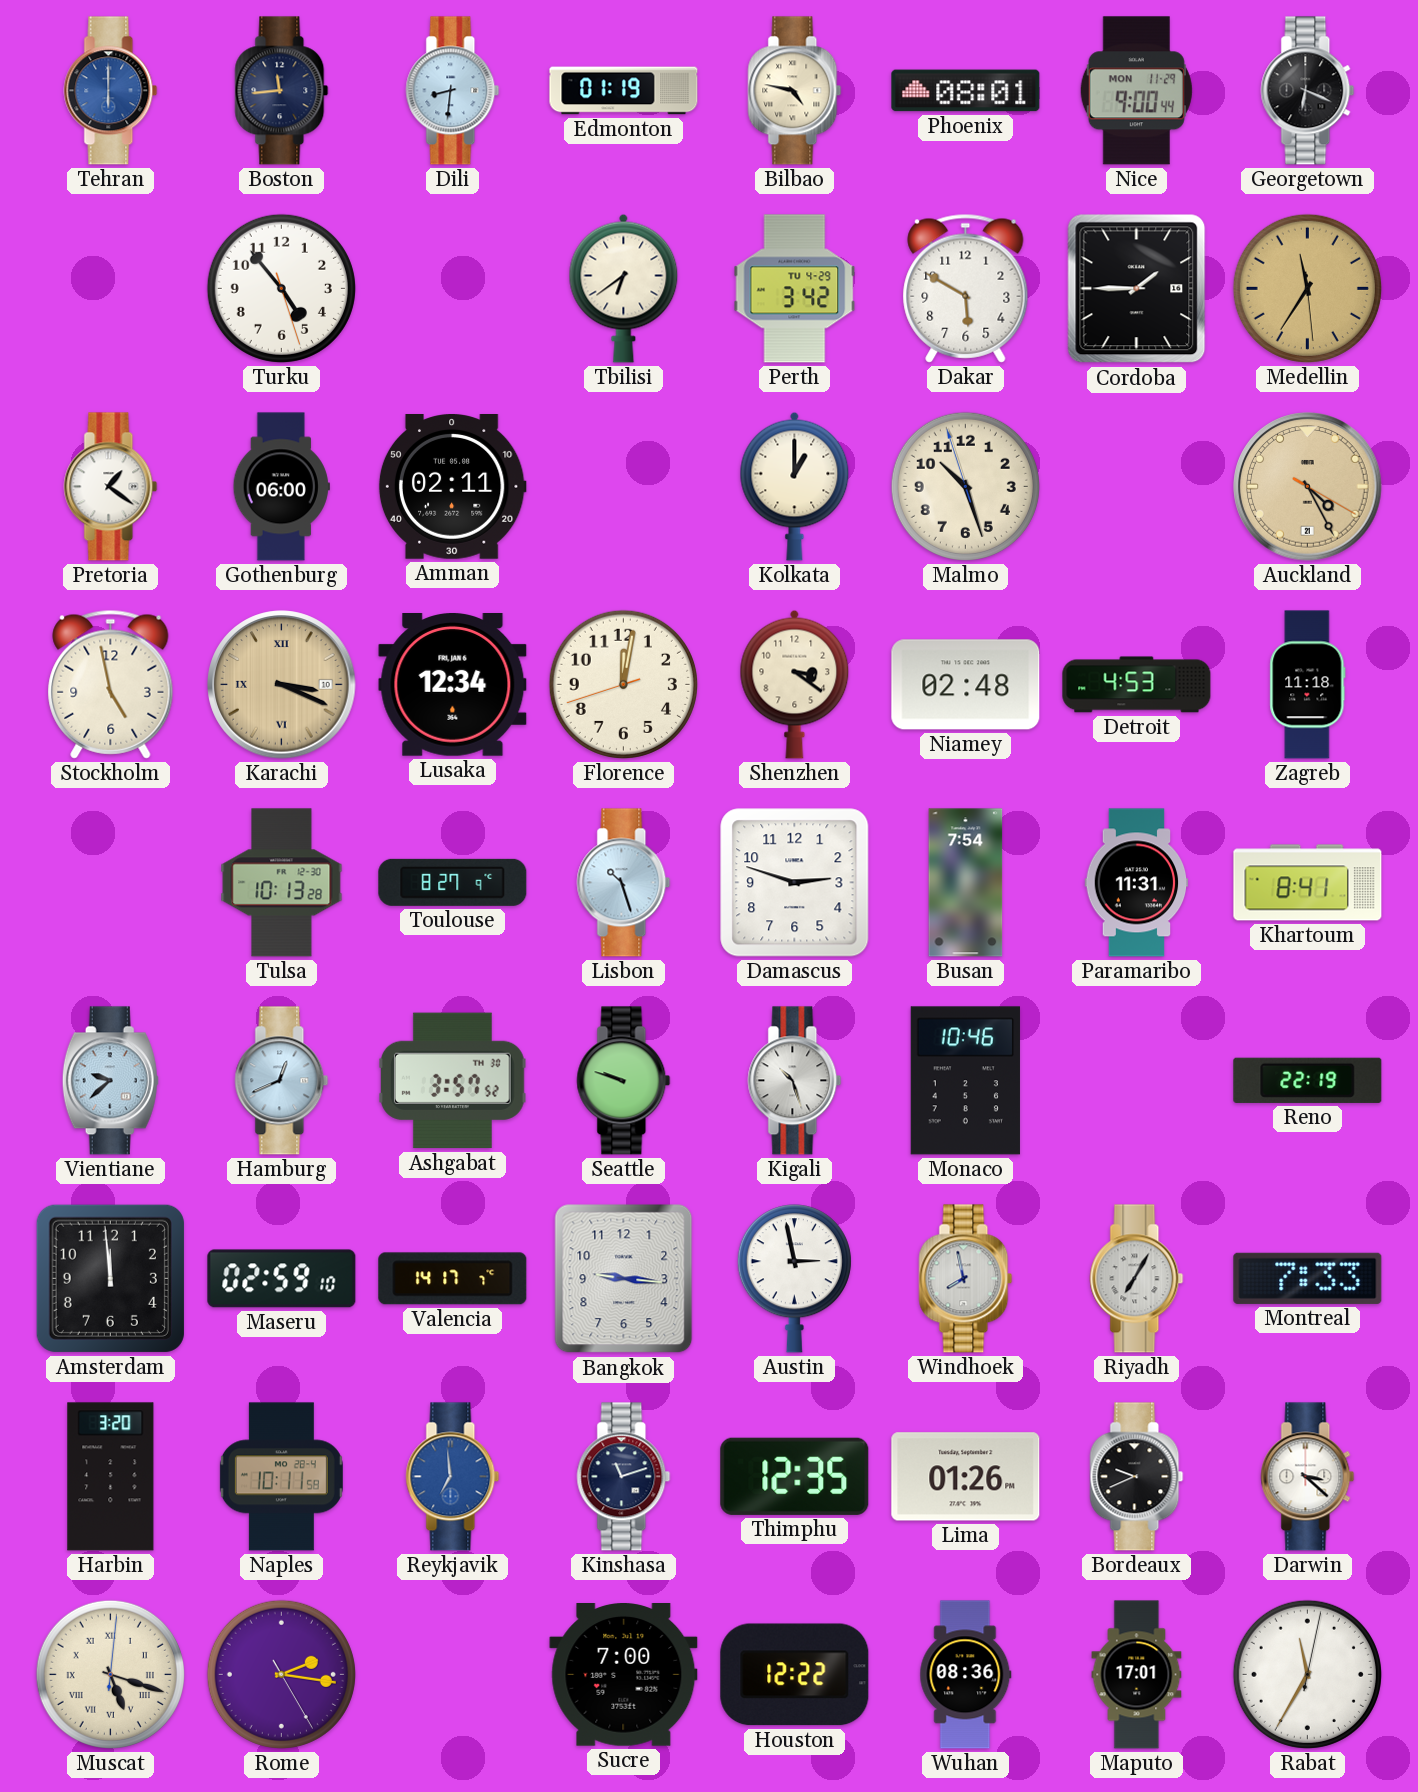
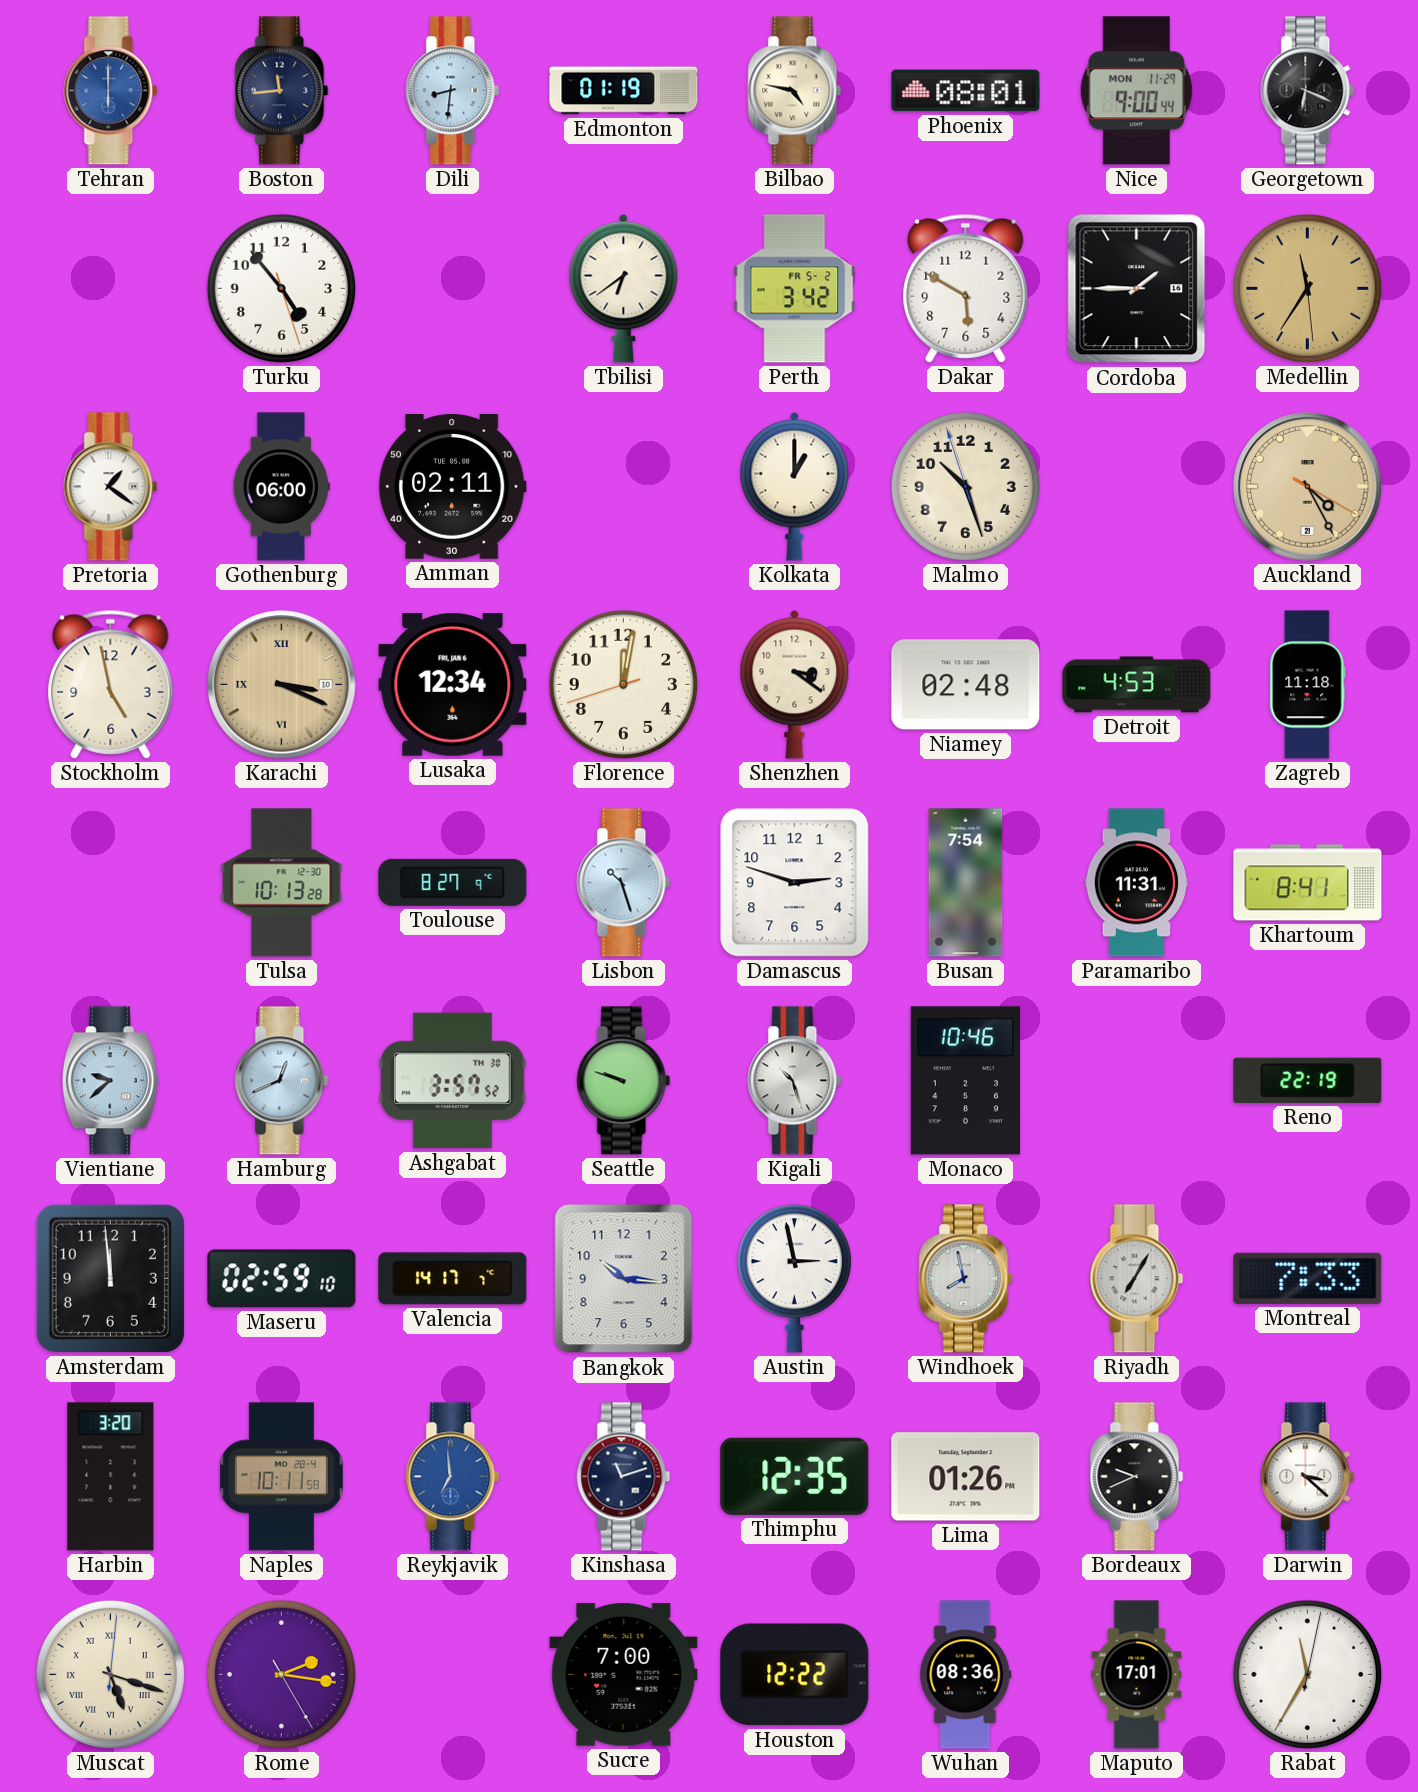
Perth date: TU 4-29 -> FR 5-2 (795, 289)
Bangkok: 9:16 -> 10:16 (624, 1279)
